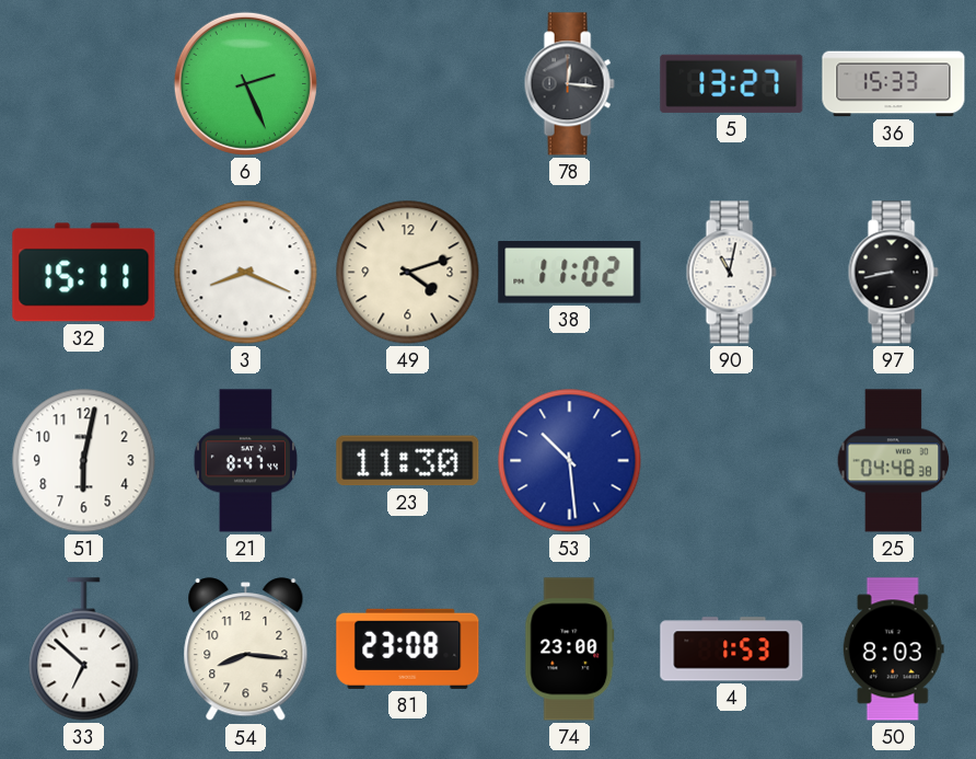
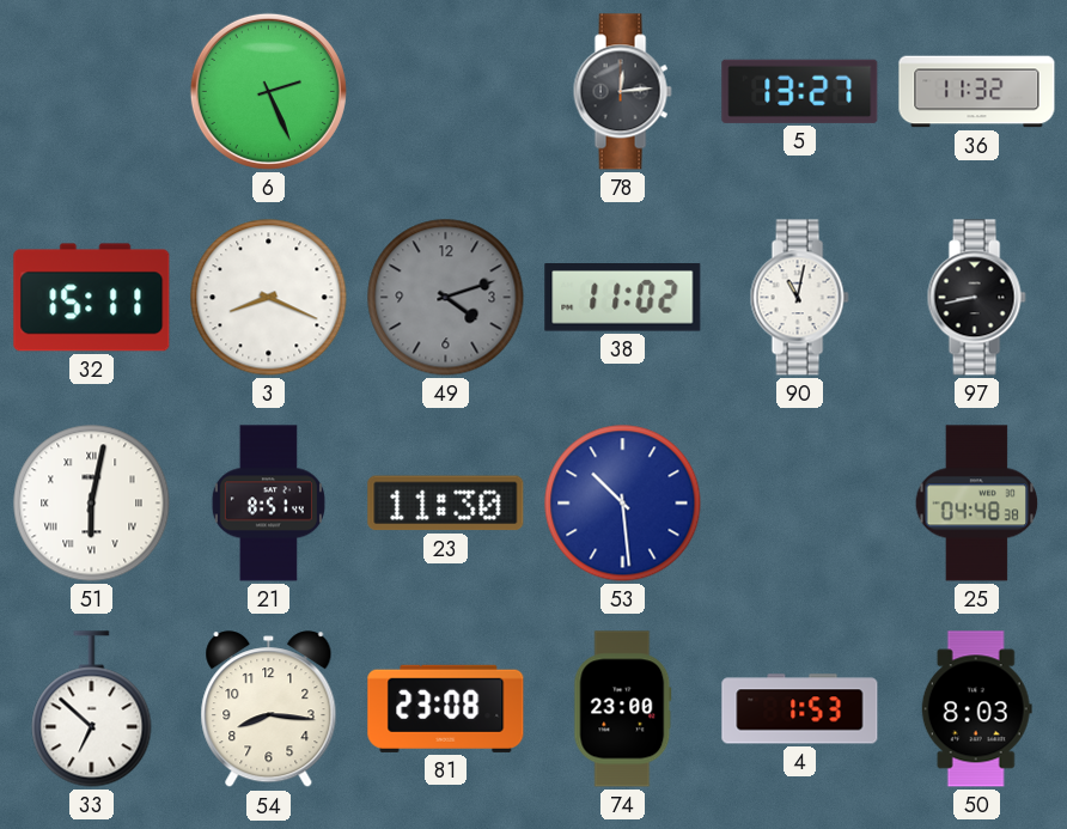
78: 12:16 -> 12:14 (622, 92)
36: 15:33 -> 11:32 (977, 92)
49 dial: cream -> grey (446, 298)
51 numerals: Arabic -> Roman (92, 504)
21: 8:47 -> 8:51 (268, 504)
